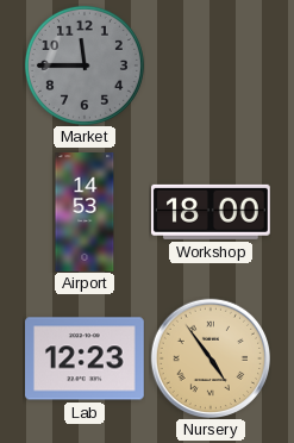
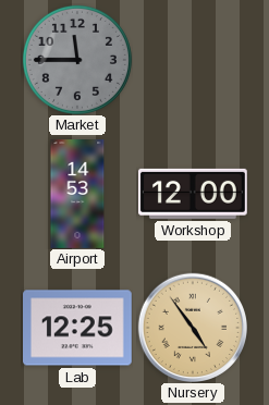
Workshop: 18:00 -> 12:00 (194, 194)
Lab: 12:23 -> 12:25 (78, 328)
